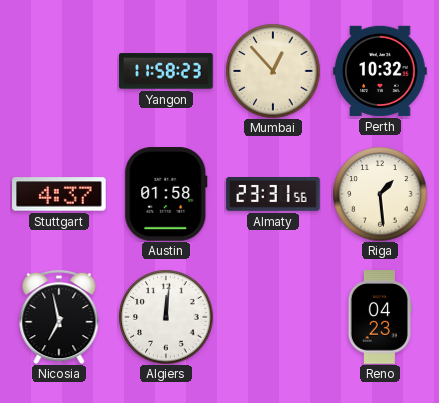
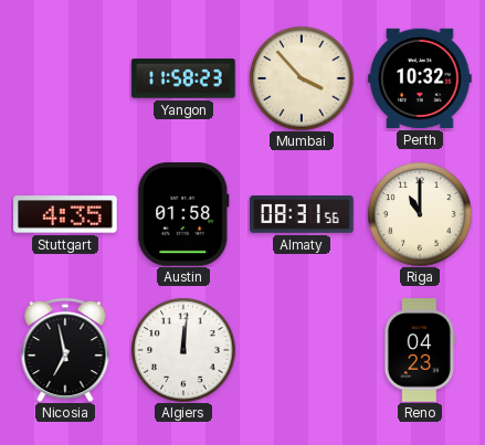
Mumbai: 12:53 -> 3:53 (302, 78)
Stuttgart: 4:37 -> 4:35 (65, 214)
Almaty: 23:31 -> 08:31 (302, 214)
Riga: 1:29 -> 11:00 (420, 214)
